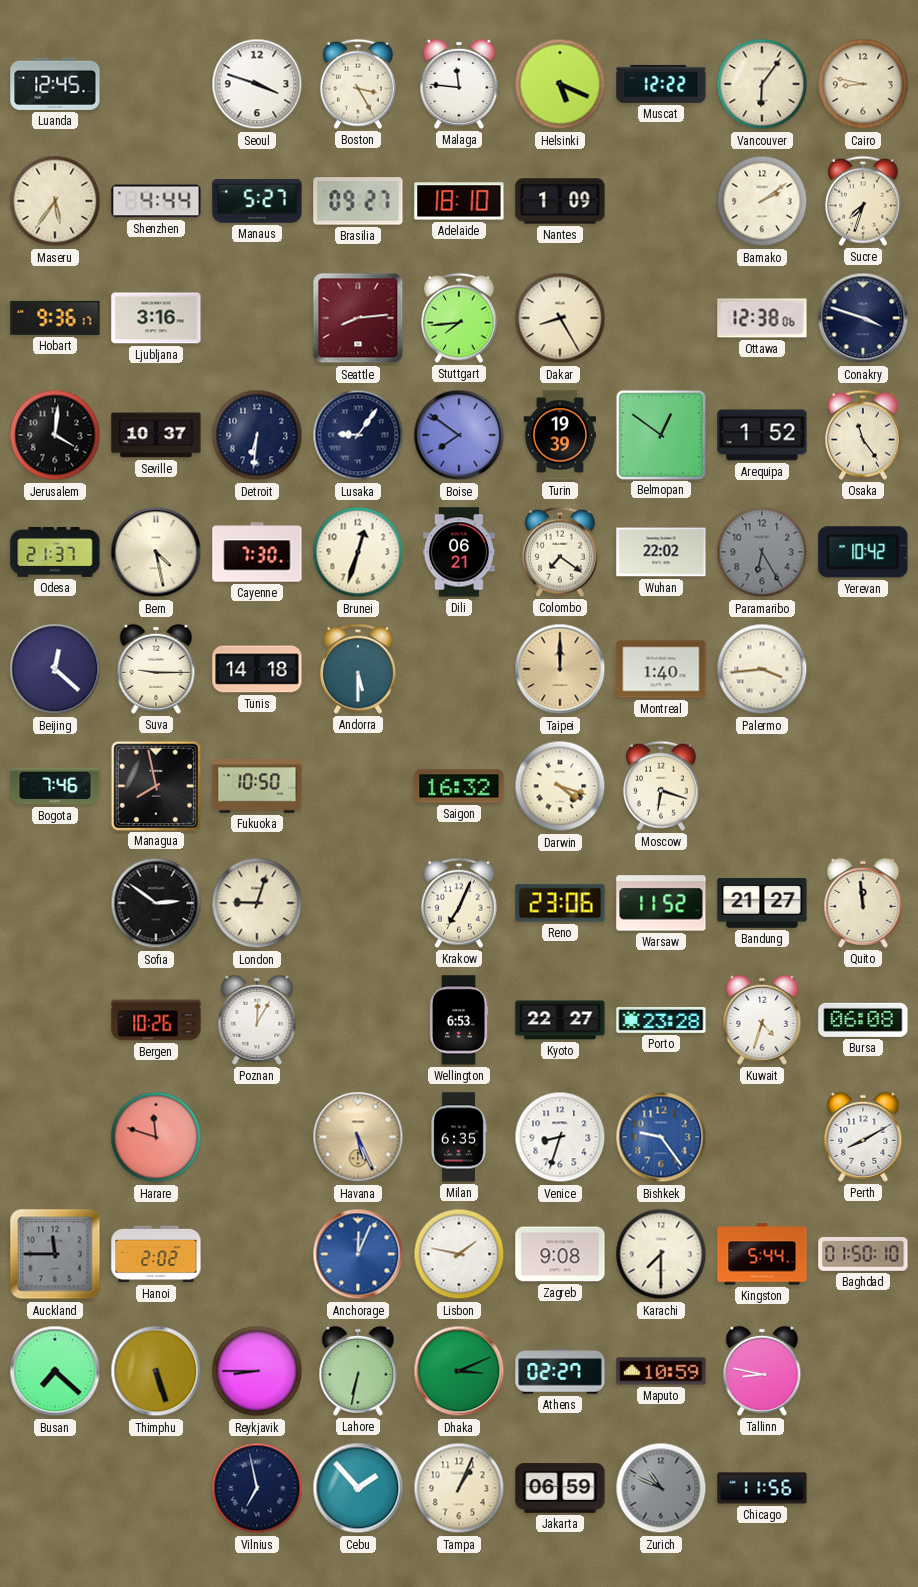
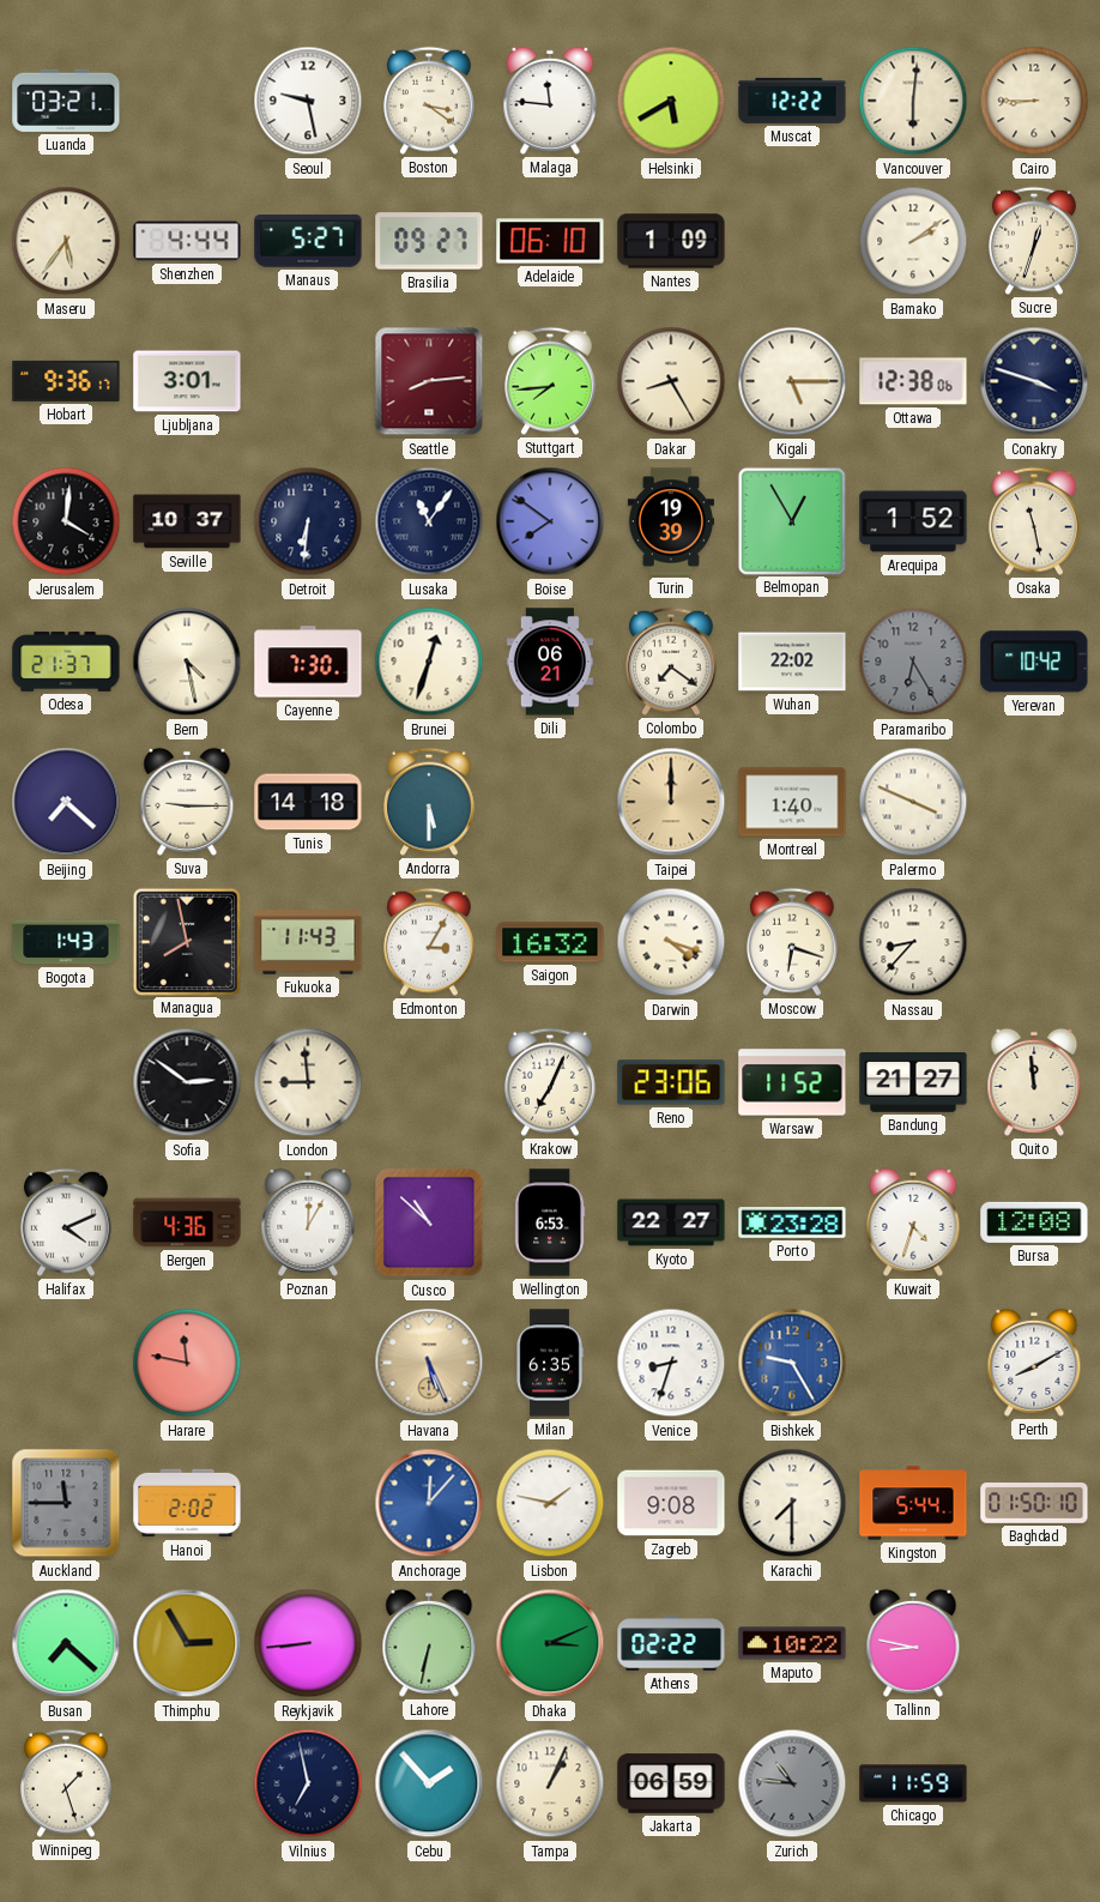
Luanda: 12:45 -> 03:21 (66, 101)
Seoul: 3:48 -> 9:28 (308, 101)
Boston: 3:25 -> 3:21 (429, 101)
Helsinki: 5:19 -> 5:40 (671, 101)
Vancouver: 6:06 -> 6:01 (913, 101)
Cairo: 8:47 -> 8:45 (1034, 101)
Adelaide: 18:10 -> 06:10 (550, 241)
Sucre: 7:33 -> 12:33 (1034, 241)
Ljubljana: 3:16 -> 3:01 (187, 381)
Kigali: none -> 5:15 (792, 381)
Lusaka: 9:06 -> 11:06 (429, 521)
Belmopan: 12:51 -> 12:55 (791, 520)
Osaka: 11:24 -> 11:28 (1034, 521)
Beijing: 12:22 -> 7:22 (66, 802)
Palermo: 3:44 -> 3:49 (913, 802)
Bogota: 7:46 -> 1:43 (66, 942)
Fukuoka: 10:50 -> 11:43 (308, 942)
Edmonton: none -> 3:05 (429, 942)
Nassau: none -> 8:37 (913, 942)
London: 9:03 -> 8:59 (308, 1082)
Halifax: none -> 4:11 (66, 1222)
Bergen: 10:26 -> 4:36 (187, 1222)
Cusco: none -> 10:52 (429, 1222)
Bursa: 06:08 -> 12:08 (1034, 1222)
Harare: 11:48 -> 11:47 (187, 1363)
Bishkek: 9:24 -> 9:25 (792, 1363)
Anchorage: 12:04 -> 12:07 (429, 1503)
Thimphu: 5:27 -> 2:55 (187, 1643)
Reykjavik: 8:45 -> 8:44 (308, 1643)
Athens: 02:27 -> 02:22 (671, 1643)
Maputo: 10:59 -> 10:22 (792, 1643)
Winnipeg: none -> 1:27 (66, 1783)
Zurich: 10:49 -> 10:46 (792, 1783)
Chicago: 11:56 -> 11:59 (913, 1783)
